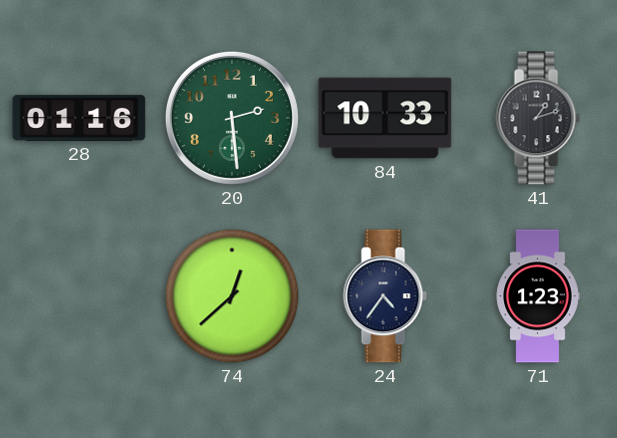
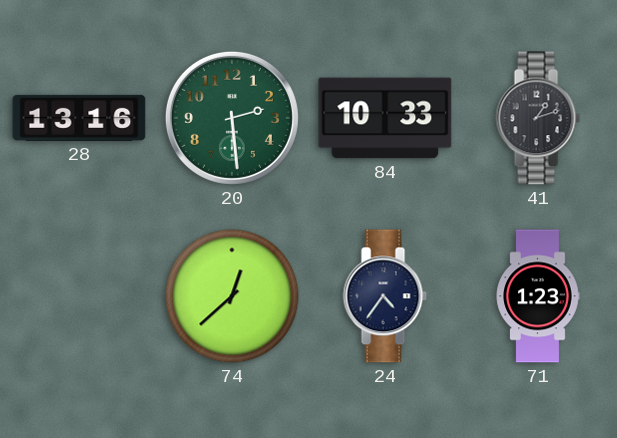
28: 01:16 -> 13:16 (79, 118)
